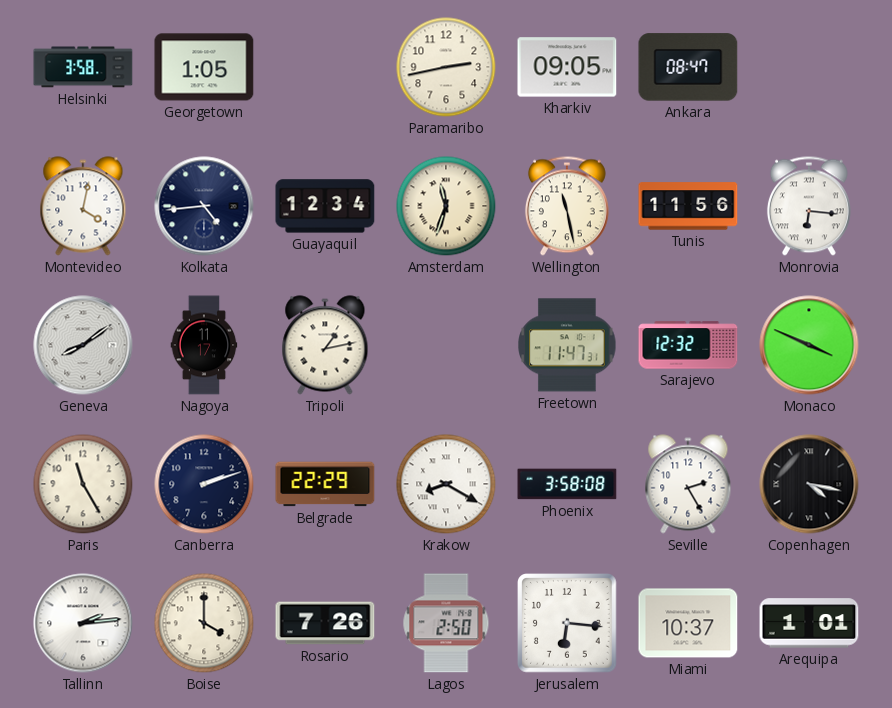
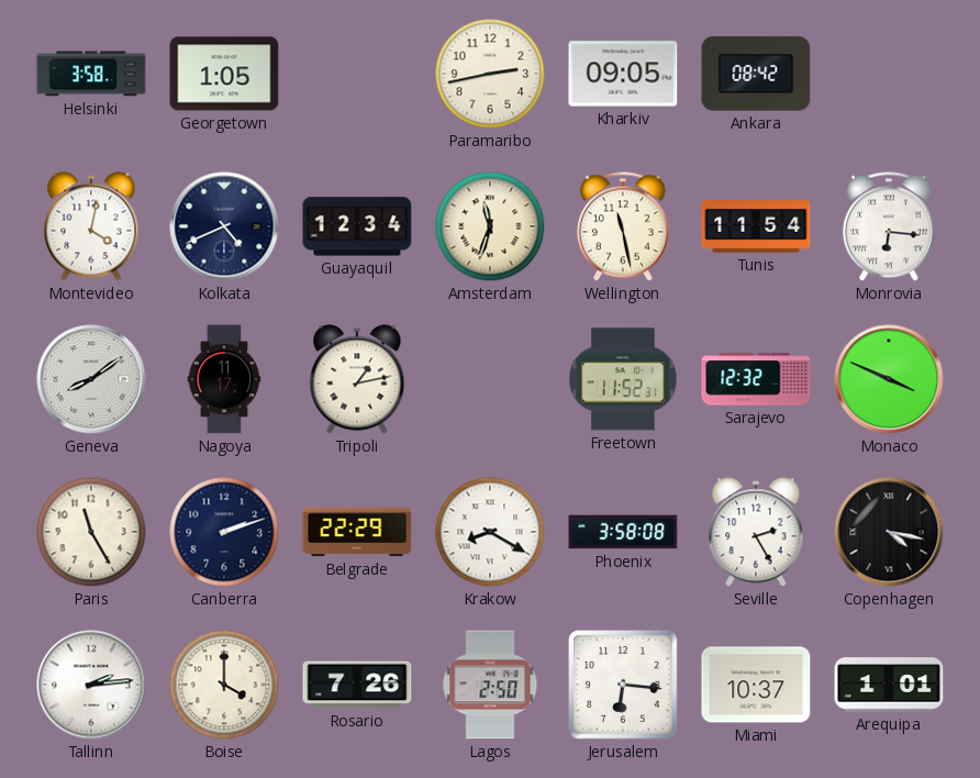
Ankara: 08:47 -> 08:42 (756, 74)
Kolkata: 4:44 -> 4:41 (224, 226)
Tunis: 11:56 -> 11:54 (756, 226)
Freetown: 11:47 -> 11:52 (623, 379)
